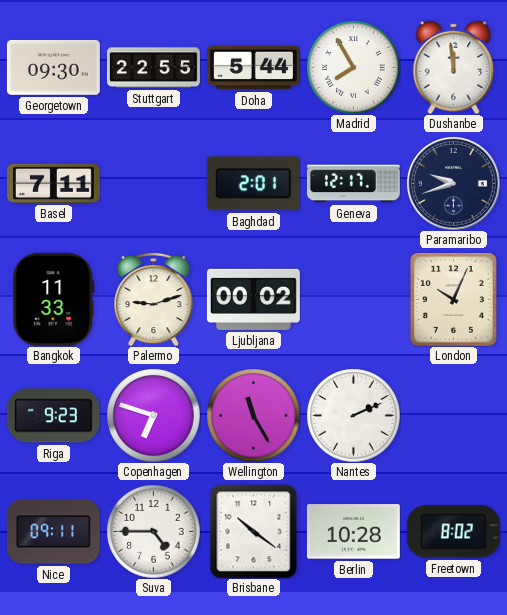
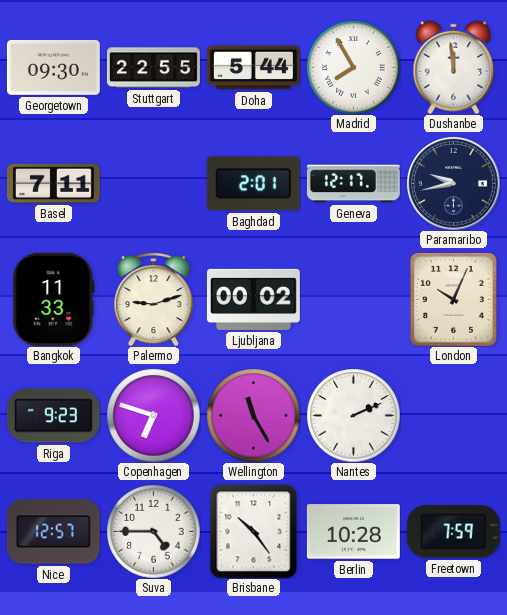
Paramaribo: 9:42 -> 9:43 (454, 184)
Nice: 09:11 -> 12:57 (53, 532)
Brisbane: 10:21 -> 10:24 (254, 531)
Freetown: 8:02 -> 7:59 (453, 532)
